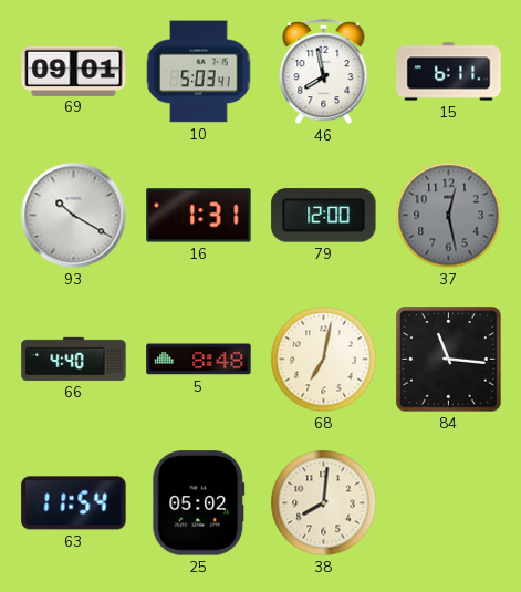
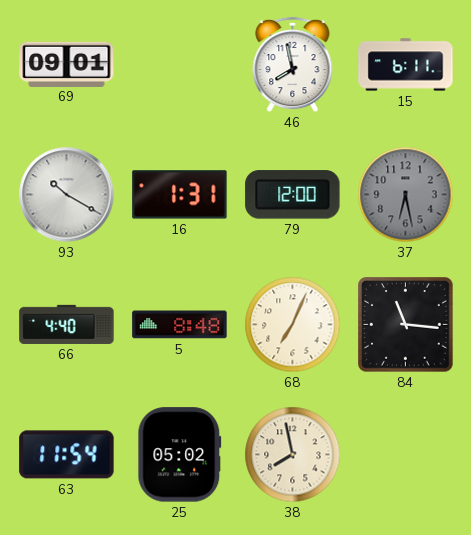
10: 5:03 -> none (199, 72)
37: 12:28 -> 6:28 (406, 195)
68: 7:02 -> 7:04 (293, 325)
38: 8:01 -> 7:58 (293, 455)
